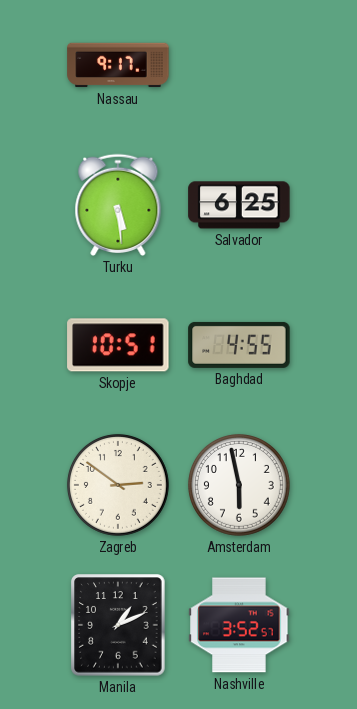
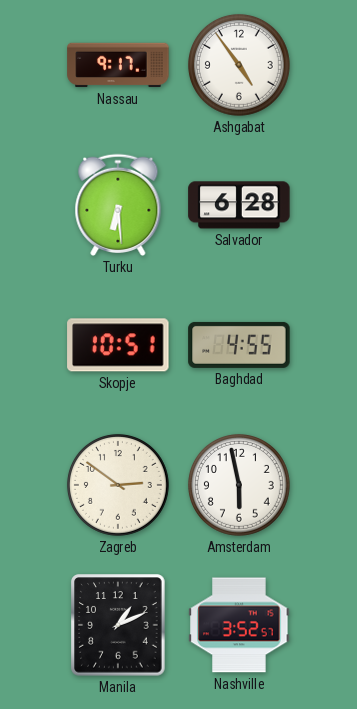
Ashgabat: none -> 4:54 (239, 65)
Turku: 5:29 -> 6:29 (118, 205)
Salvador: 6:25 -> 6:28 (239, 205)
